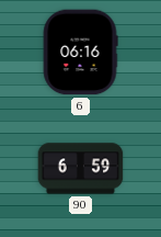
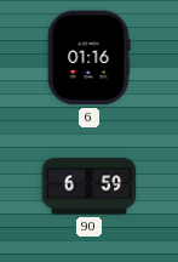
6: 06:16 -> 01:16 (88, 58)
